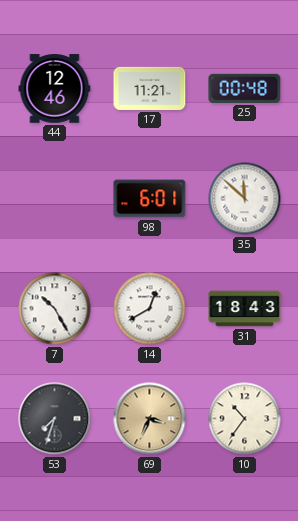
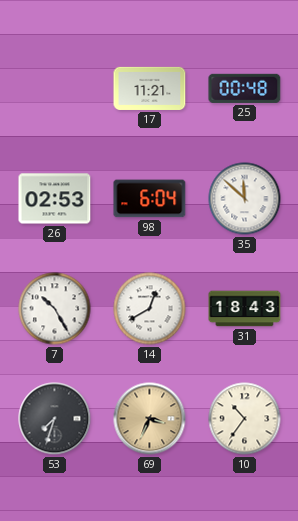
44: 12:46 -> none (55, 89)
26: none -> 02:53 (55, 199)
98: 6:01 -> 6:04 (150, 199)
